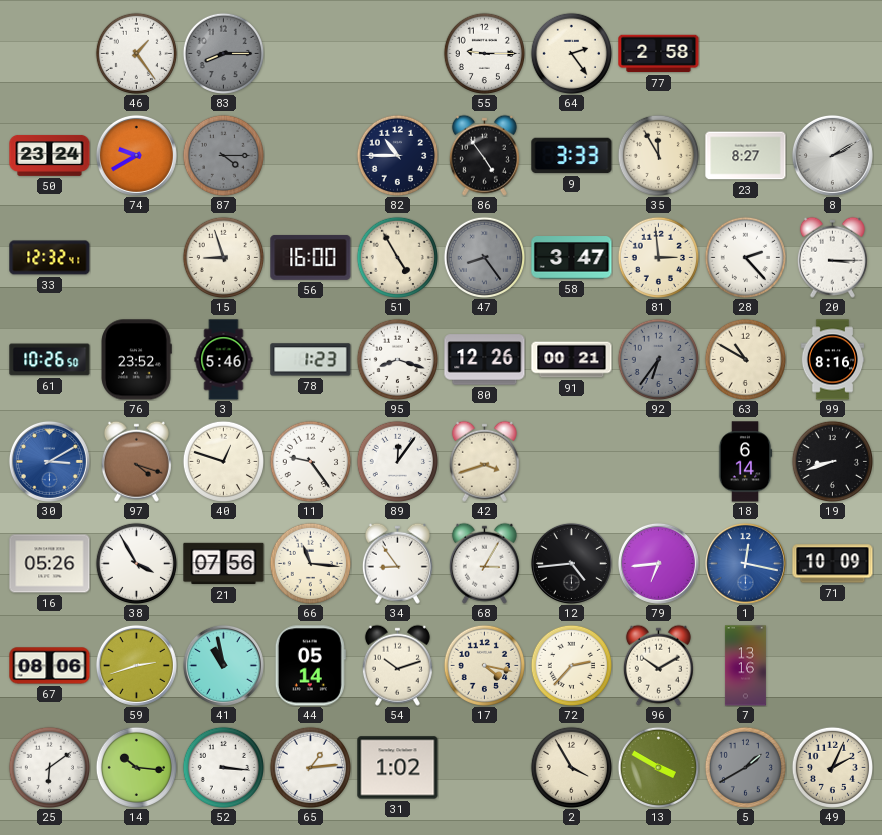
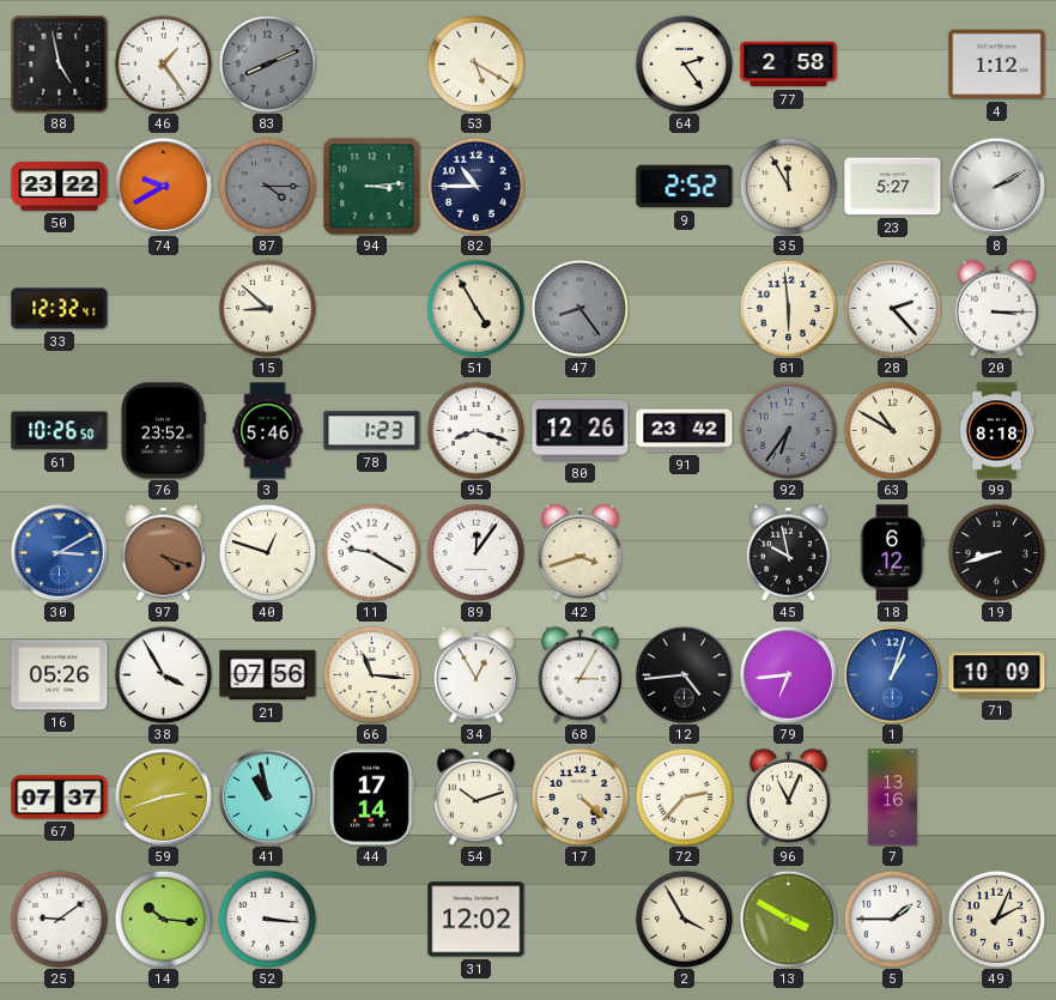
88: none -> 4:58 (59, 63)
83: 8:15 -> 8:11 (267, 63)
53: none -> 5:20 (475, 63)
55: 9:15 -> none (484, 53)
4: none -> 1:12 (997, 65)
50: 23:24 -> 23:22 (60, 186)
94: none -> 3:14 (372, 187)
86: 4:54 -> none (484, 155)
9: 3:33 -> 2:52 (685, 187)
23: 8:27 -> 5:27 (893, 187)
15: 8:57 -> 8:52 (267, 308)
56: 16:00 -> none (311, 257)
58: 3:47 -> none (572, 258)
81: 2:59 -> 5:59 (788, 308)
91: 00:21 -> 23:42 (685, 431)
99: 8:16 -> 8:18 (997, 431)
11: 9:24 -> 9:20 (371, 552)
45: none -> 9:58 (788, 552)
18: 6:14 -> 6:12 (892, 553)
34: 8:54 -> 12:55 (475, 674)
1: 12:17 -> 1:03 (892, 674)
67: 08:06 -> 07:37 (60, 798)
44: 05:14 -> 17:14 (371, 798)
17: 4:17 -> 4:22 (579, 796)
96: 10:10 -> 11:04 (788, 796)
25: 6:09 -> 9:09 (59, 919)
65: 1:14 -> none (310, 767)
31: 1:02 -> 12:02 (477, 920)
5: 1:40 -> 1:45 (892, 919)
5 dial: grey -> white (892, 919)
